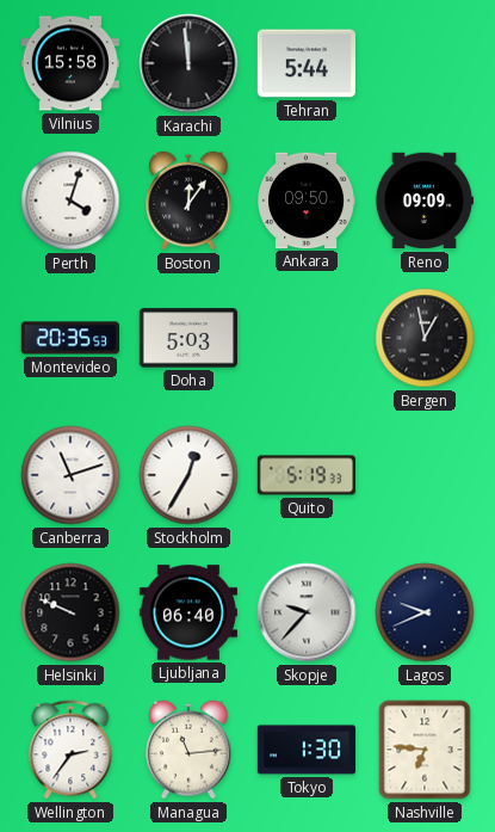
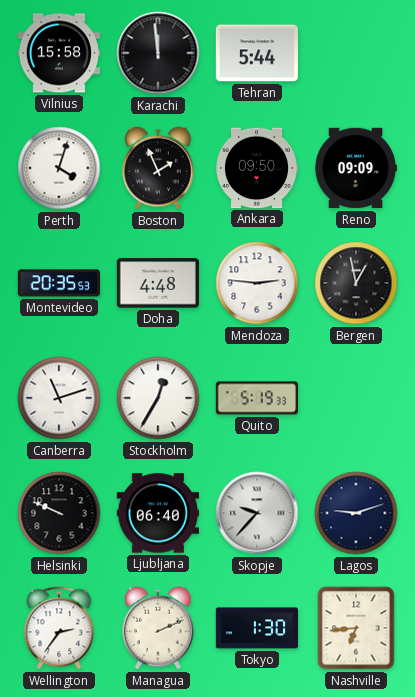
Boston: 12:06 -> 1:56 (158, 168)
Doha: 5:03 -> 4:48 (157, 283)
Mendoza: none -> 2:46 (257, 283)
Lagos: 9:41 -> 9:12 (356, 513)
Managua: 11:14 -> 2:11 (158, 628)
Nashville: 6:46 -> 6:44 (356, 628)
